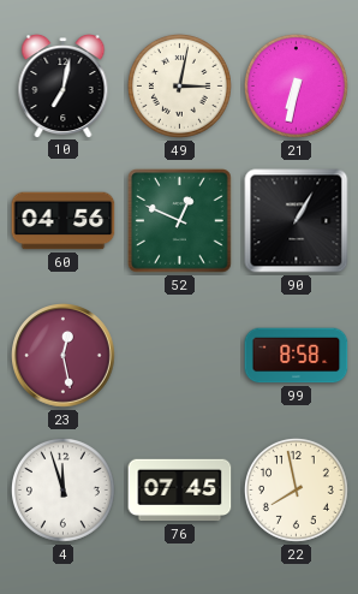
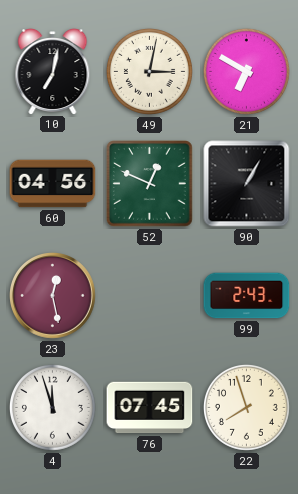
21: 6:32 -> 6:50 (246, 71)
99: 8:58 -> 2:43 (247, 296)
22: 7:58 -> 7:57 (246, 407)
